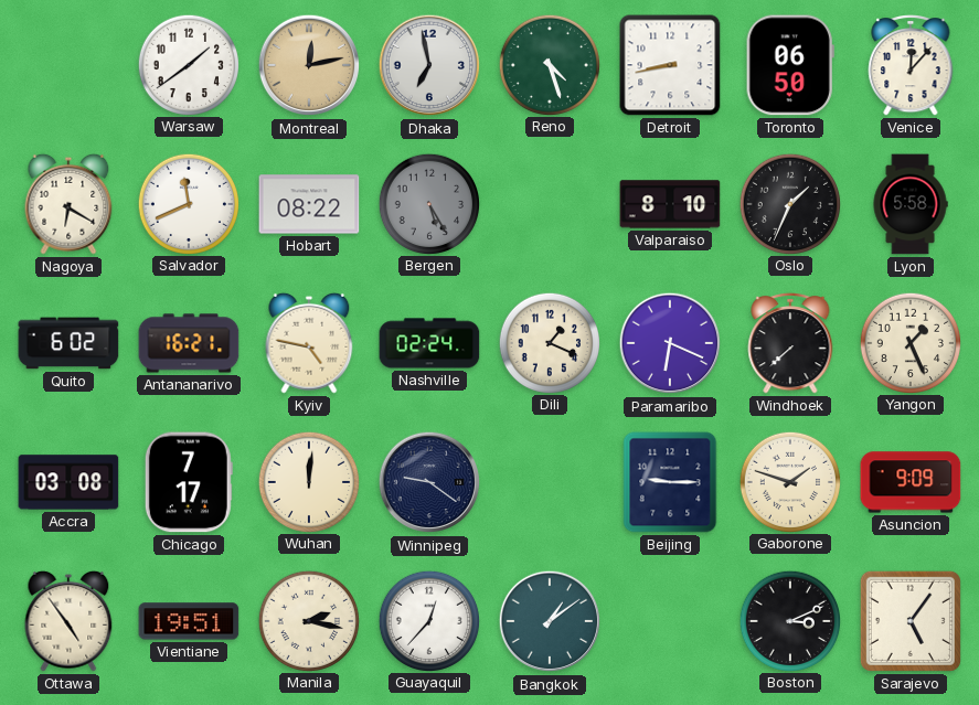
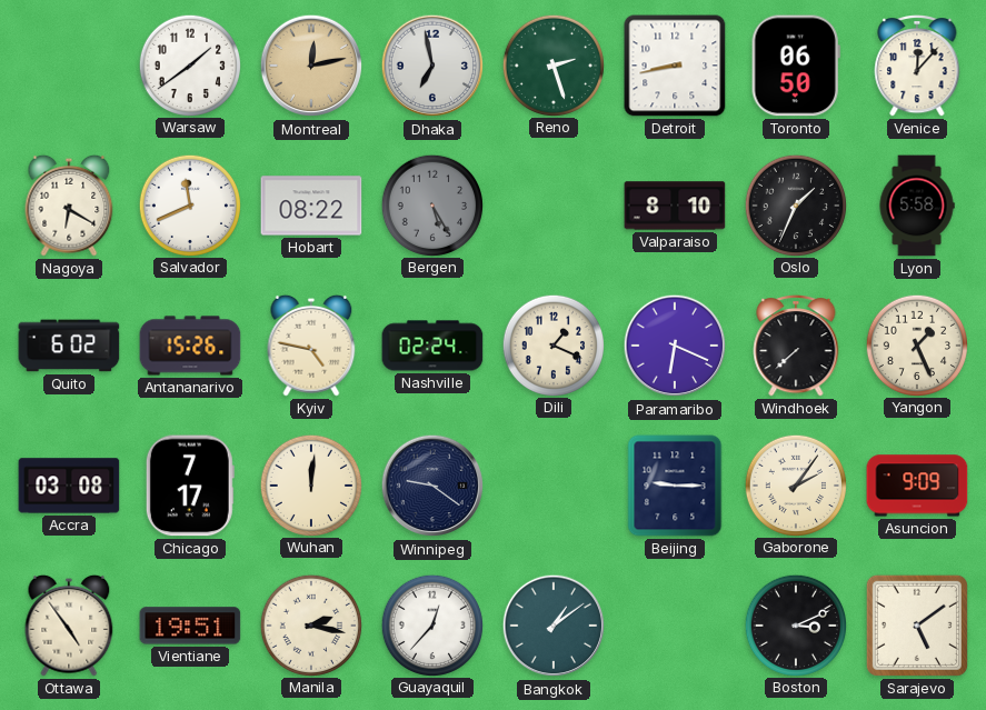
Reno: 4:27 -> 2:27 (552, 64)
Antananarivo: 16:21 -> 15:26 (190, 346)
Gaborone: 1:48 -> 2:06 (795, 484)
Sarajevo: 5:06 -> 5:09 (917, 626)
